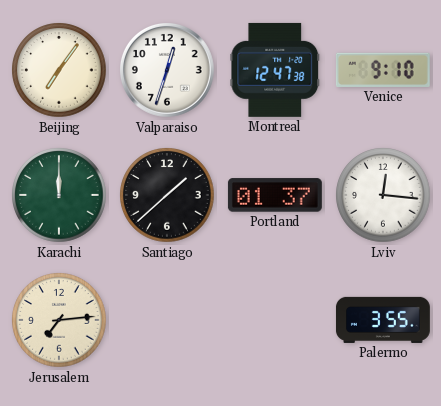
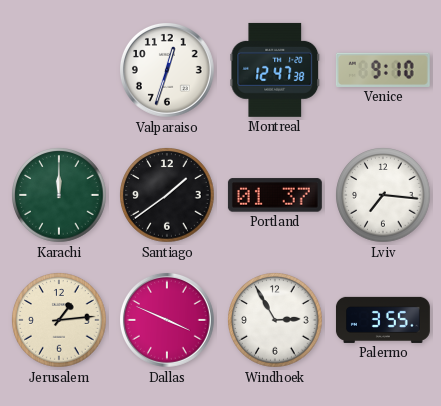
Beijing: 7:06 -> none (59, 70)
Santiago: 1:38 -> 1:39 (167, 195)
Lviv: 12:16 -> 7:16 (383, 195)
Jerusalem: 7:14 -> 1:14 (59, 320)
Dallas: none -> 3:49 (168, 321)
Windhoek: none -> 2:55 (275, 320)
